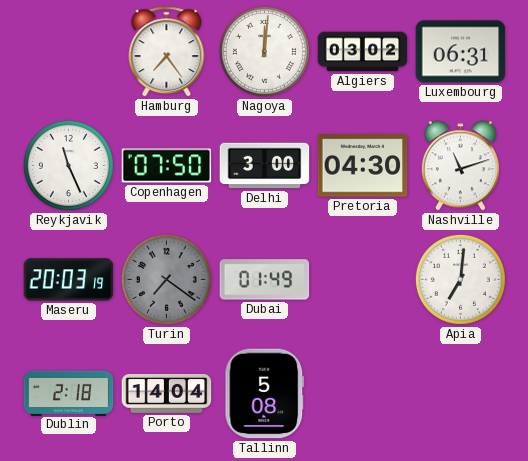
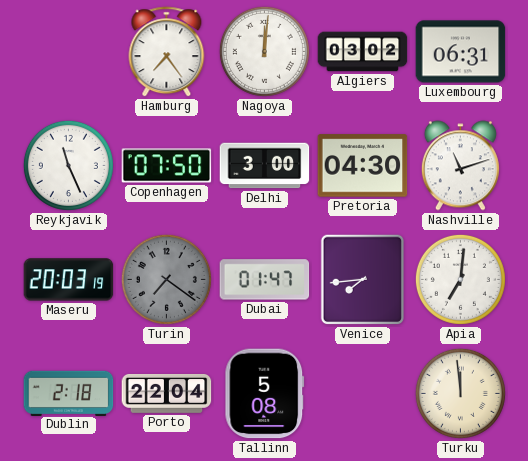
Dubai: 01:49 -> 01:47 (265, 280)
Venice: none -> 7:44 (362, 280)
Porto: 14:04 -> 22:04 (167, 394)
Turku: none -> 11:59 (460, 393)
